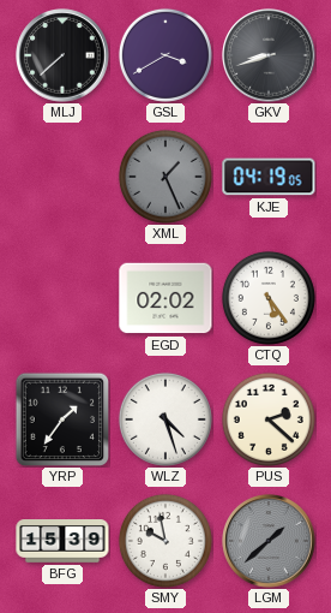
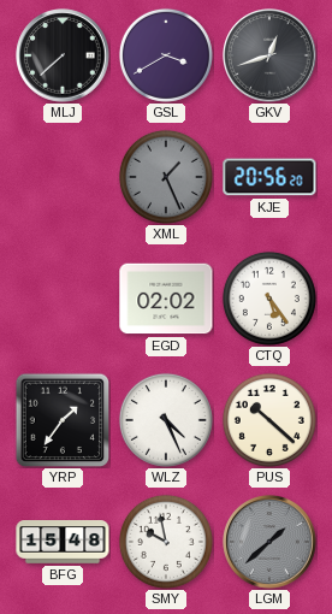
GKV: 8:42 -> 12:42 (269, 55)
KJE: 04:19 -> 20:56 (269, 177)
WLZ: 4:27 -> 4:26 (166, 420)
PUS: 2:22 -> 10:22 (269, 420)
BFG: 15:39 -> 15:48 (63, 542)
